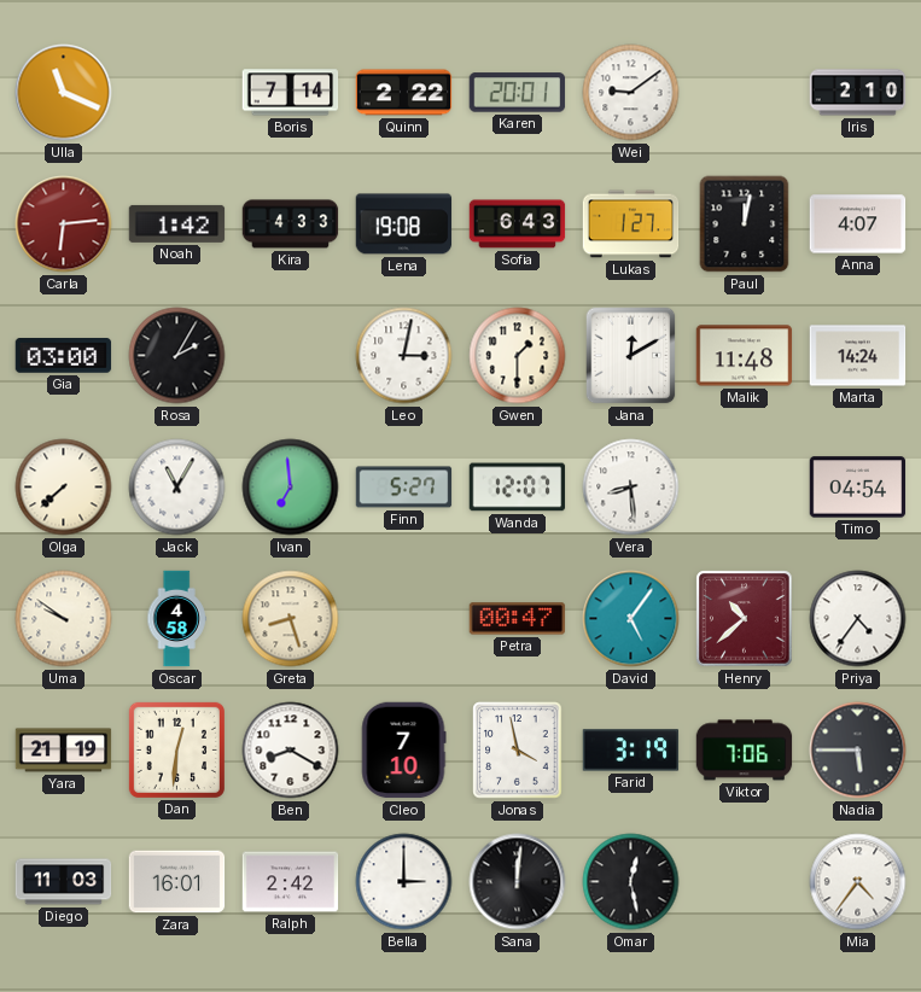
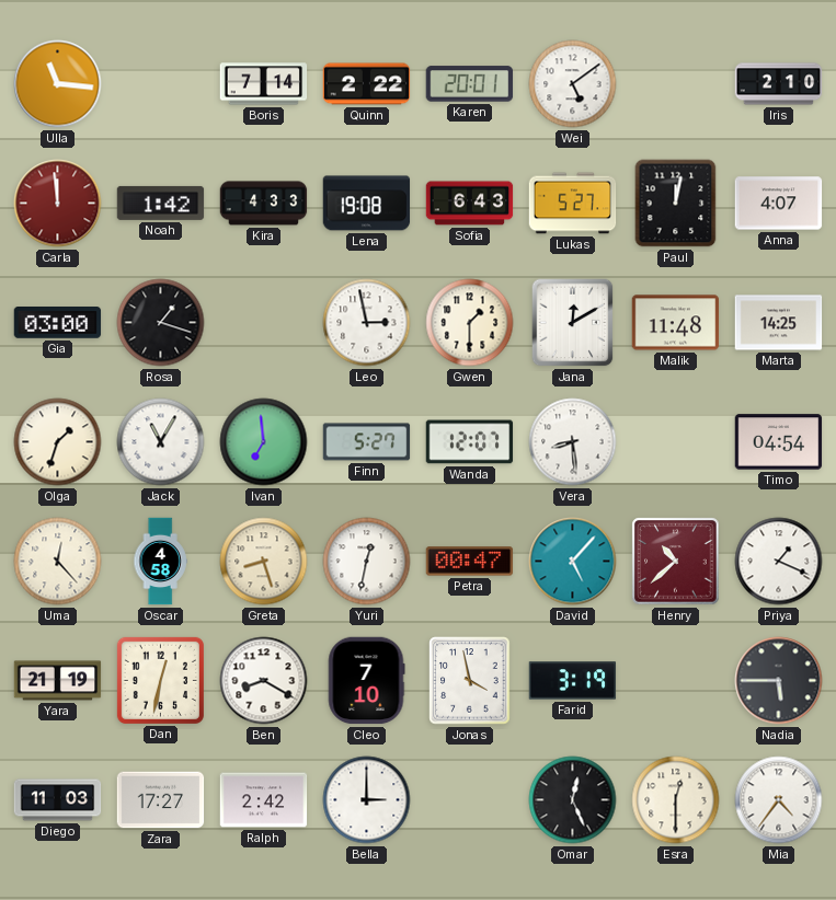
Ulla: 11:19 -> 11:16 (58, 84)
Wei: 9:09 -> 5:09 (573, 84)
Carla: 6:14 -> 11:59 (58, 204)
Lukas: 1:27 -> 5:27 (573, 204)
Rosa: 2:05 -> 1:18 (161, 323)
Leo: 3:02 -> 2:58 (367, 323)
Marta: 14:24 -> 14:25 (779, 323)
Olga: 7:38 -> 1:33 (58, 442)
Uma: 9:51 -> 12:23 (58, 562)
Yuri: none -> 12:32 (367, 562)
David: 5:06 -> 5:07 (573, 562)
Priya: 4:36 -> 1:19 (779, 562)
Dan: 12:31 -> 12:32 (160, 680)
Viktor: 7:06 -> none (745, 751)
Zara: 16:01 -> 17:27 (161, 800)
Sana: 12:01 -> none (518, 882)
Omar: 12:28 -> 12:26 (573, 800)
Esra: none -> 12:30 (676, 800)
